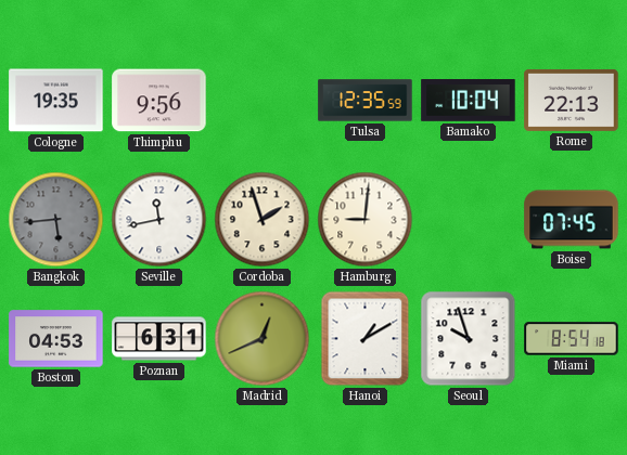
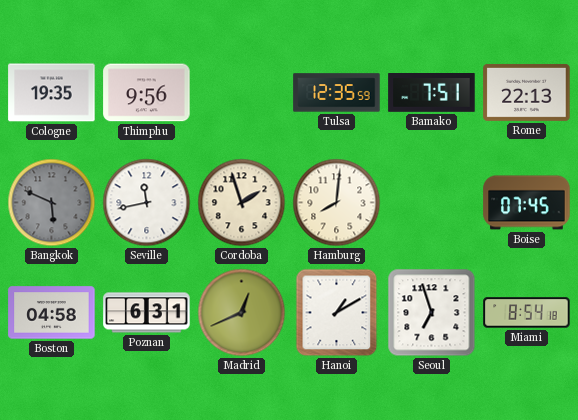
Bamako: 10:04 -> 7:51 (432, 93)
Bangkok: 5:44 -> 5:49 (52, 203)
Hamburg: 9:01 -> 8:01 (337, 203)
Boston: 04:53 -> 04:58 (52, 313)
Seoul: 9:57 -> 6:57 (432, 313)
